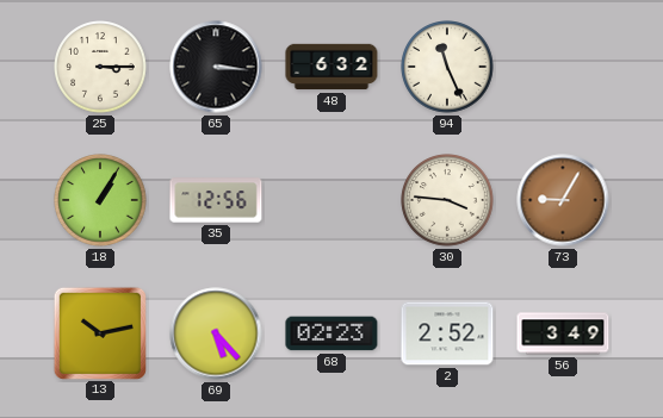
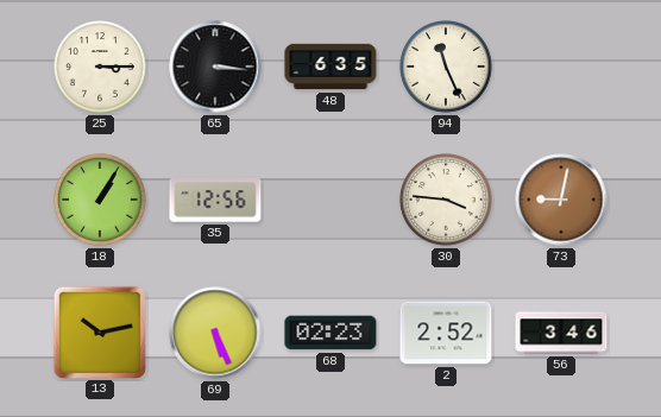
48: 6:32 -> 6:35 (330, 67)
73: 9:05 -> 9:02 (561, 200)
69: 5:23 -> 5:26 (215, 333)
56: 3:49 -> 3:46 (561, 333)
